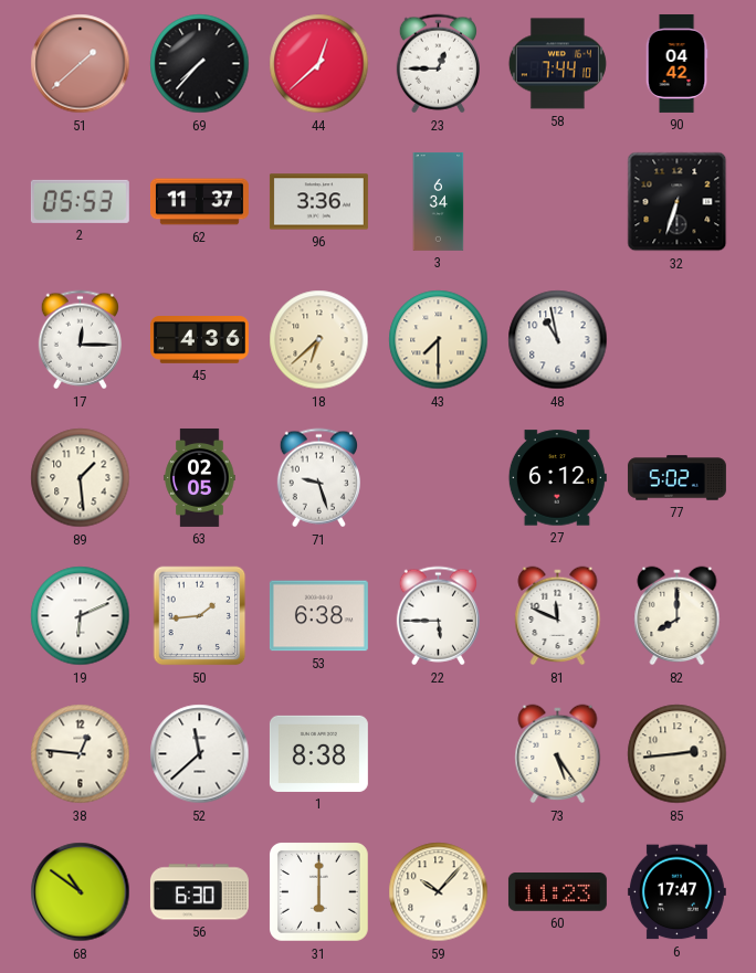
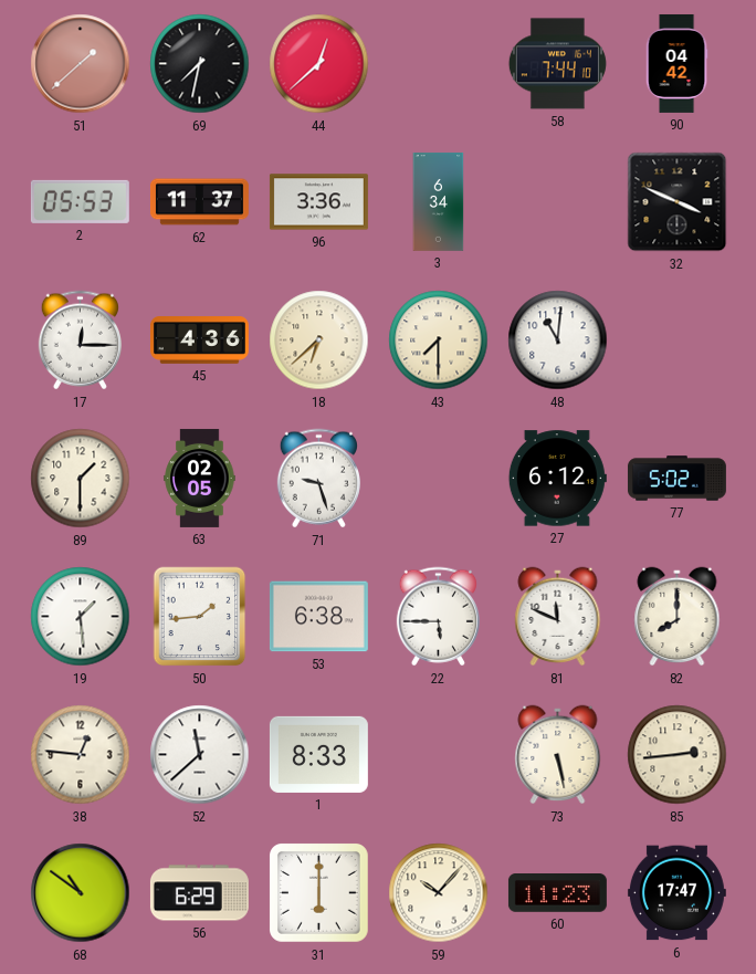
69: 7:37 -> 7:32 (200, 64)
23: 12:45 -> none (438, 64)
32: 6:33 -> 3:49 (678, 202)
48: 10:58 -> 11:01 (558, 341)
89: 1:29 -> 1:30 (81, 479)
19: 6:11 -> 1:29 (81, 617)
1: 8:38 -> 8:33 (318, 754)
73: 5:24 -> 5:28 (558, 755)
56: 6:30 -> 6:29 (199, 893)
